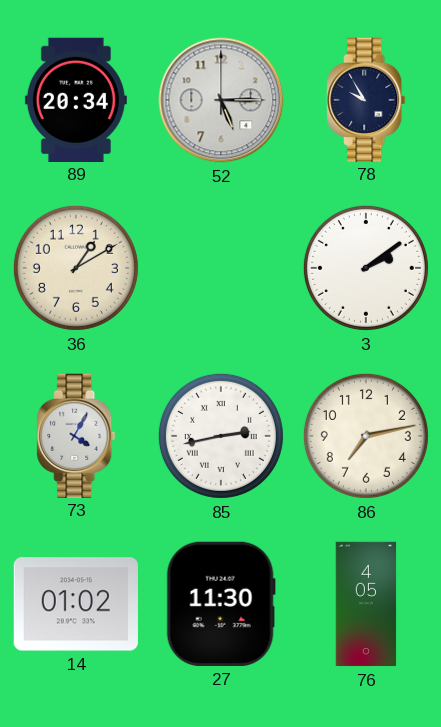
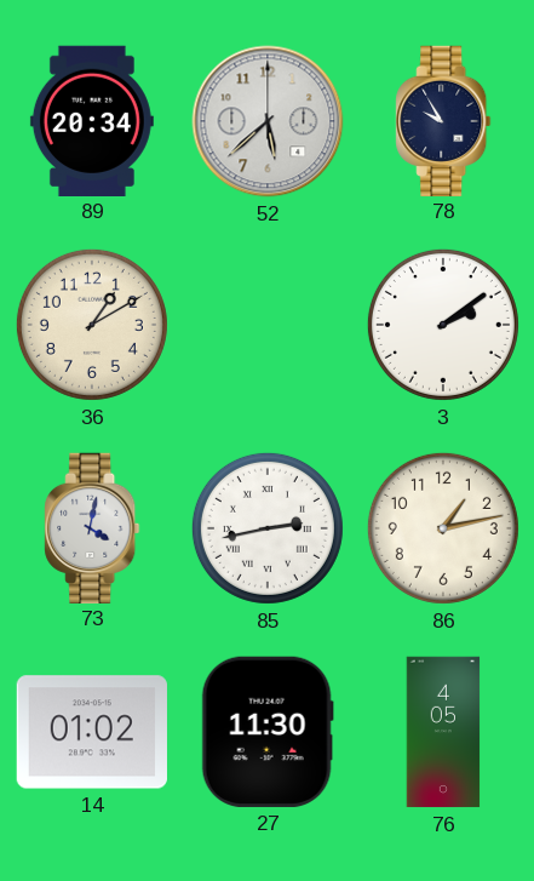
52: 5:15 -> 5:38 (268, 121)
73: 4:05 -> 4:02 (92, 527)
86: 7:13 -> 1:13 (443, 528)
